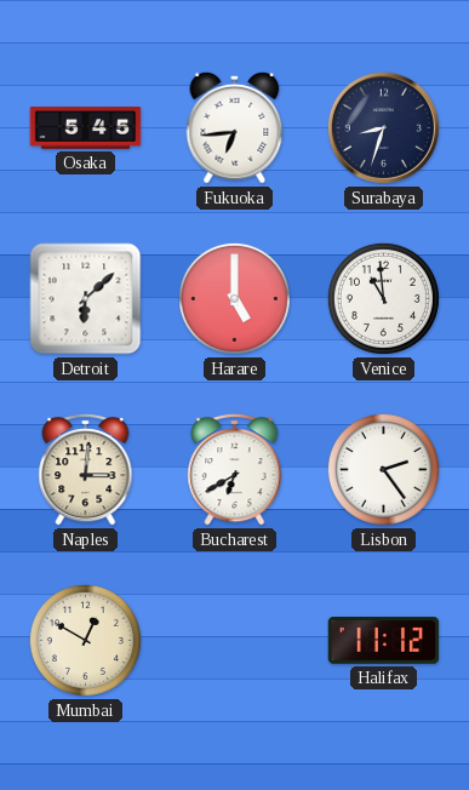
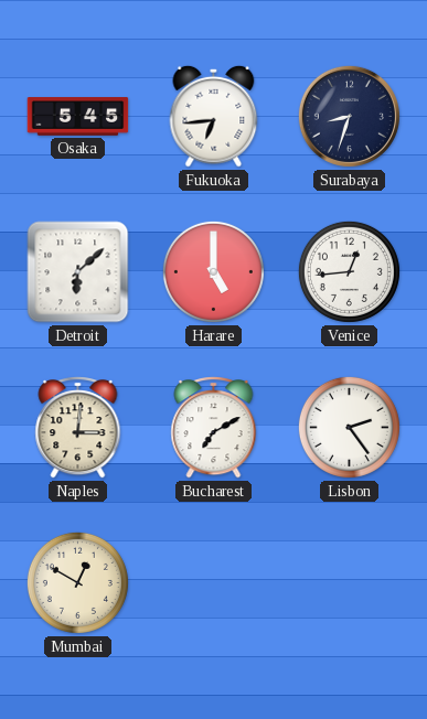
Venice: 10:59 -> 12:44 (349, 271)
Bucharest: 6:40 -> 7:10 (214, 428)
Halifax: 11:12 -> none (384, 641)
